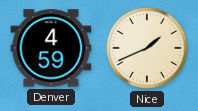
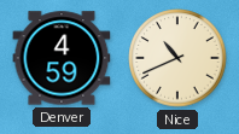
Nice: 1:41 -> 10:41 (177, 58)
